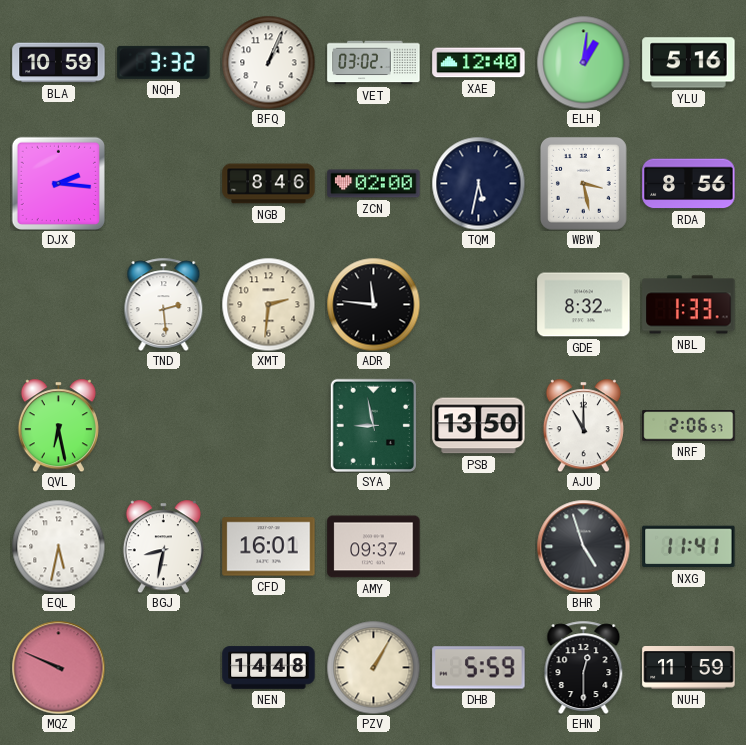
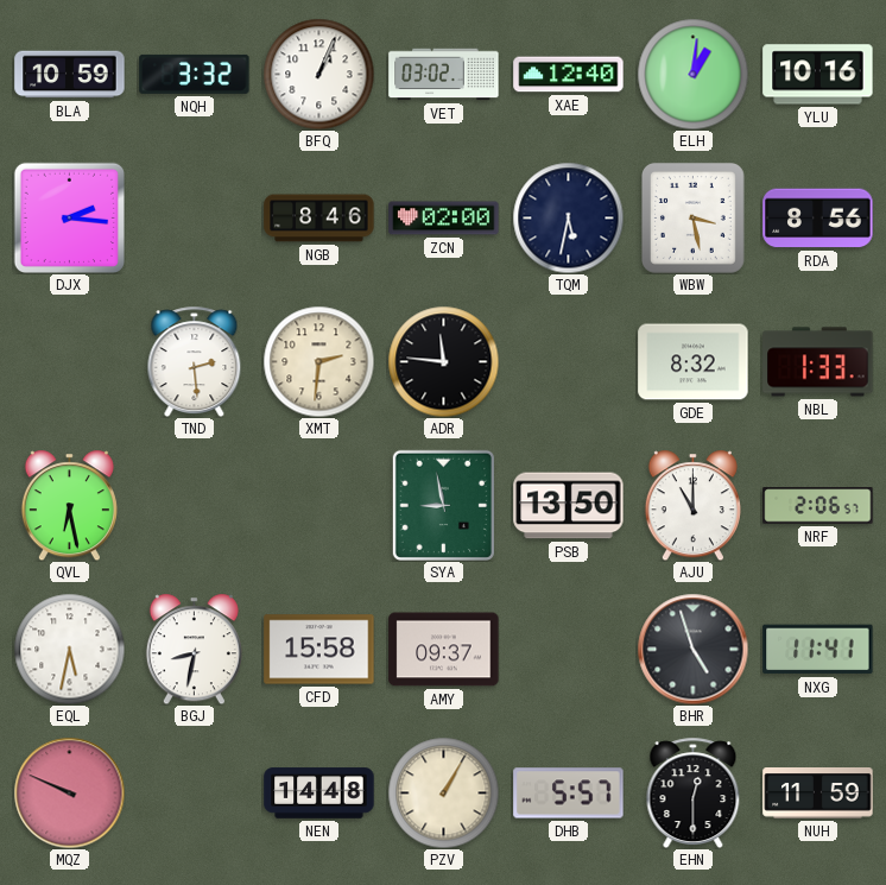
YLU: 5:16 -> 10:16 (818, 75)
CFD: 16:01 -> 15:58 (319, 650)
DHB: 5:59 -> 5:57 (569, 794)
